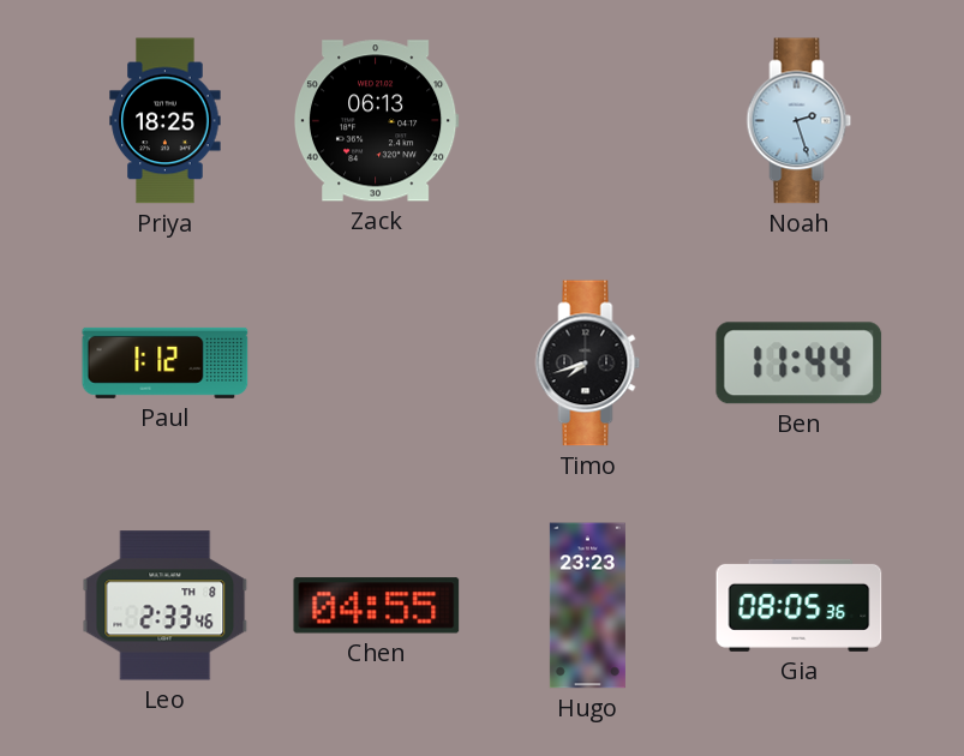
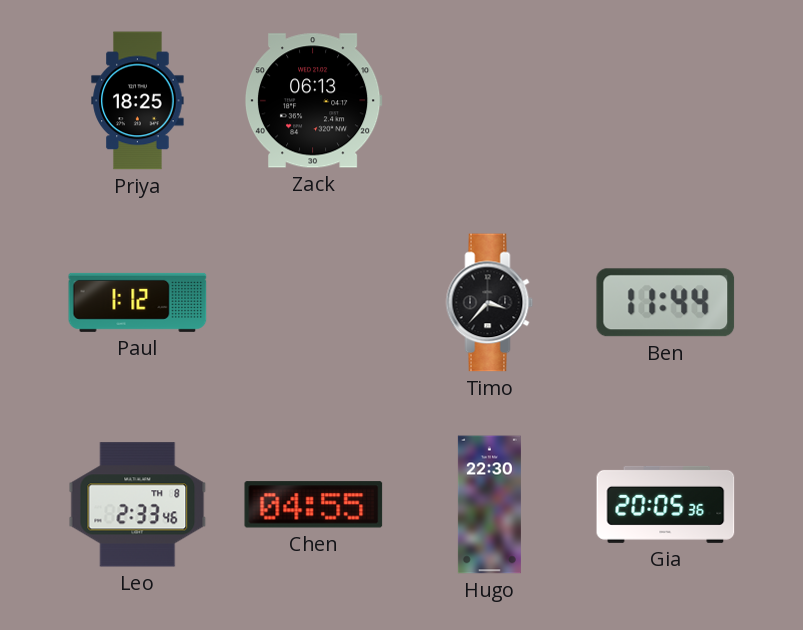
Noah: 2:27 -> none (800, 121)
Timo: 7:42 -> 3:37 (490, 303)
Hugo: 23:23 -> 22:30 (489, 505)
Gia: 08:05 -> 20:05 (666, 504)
